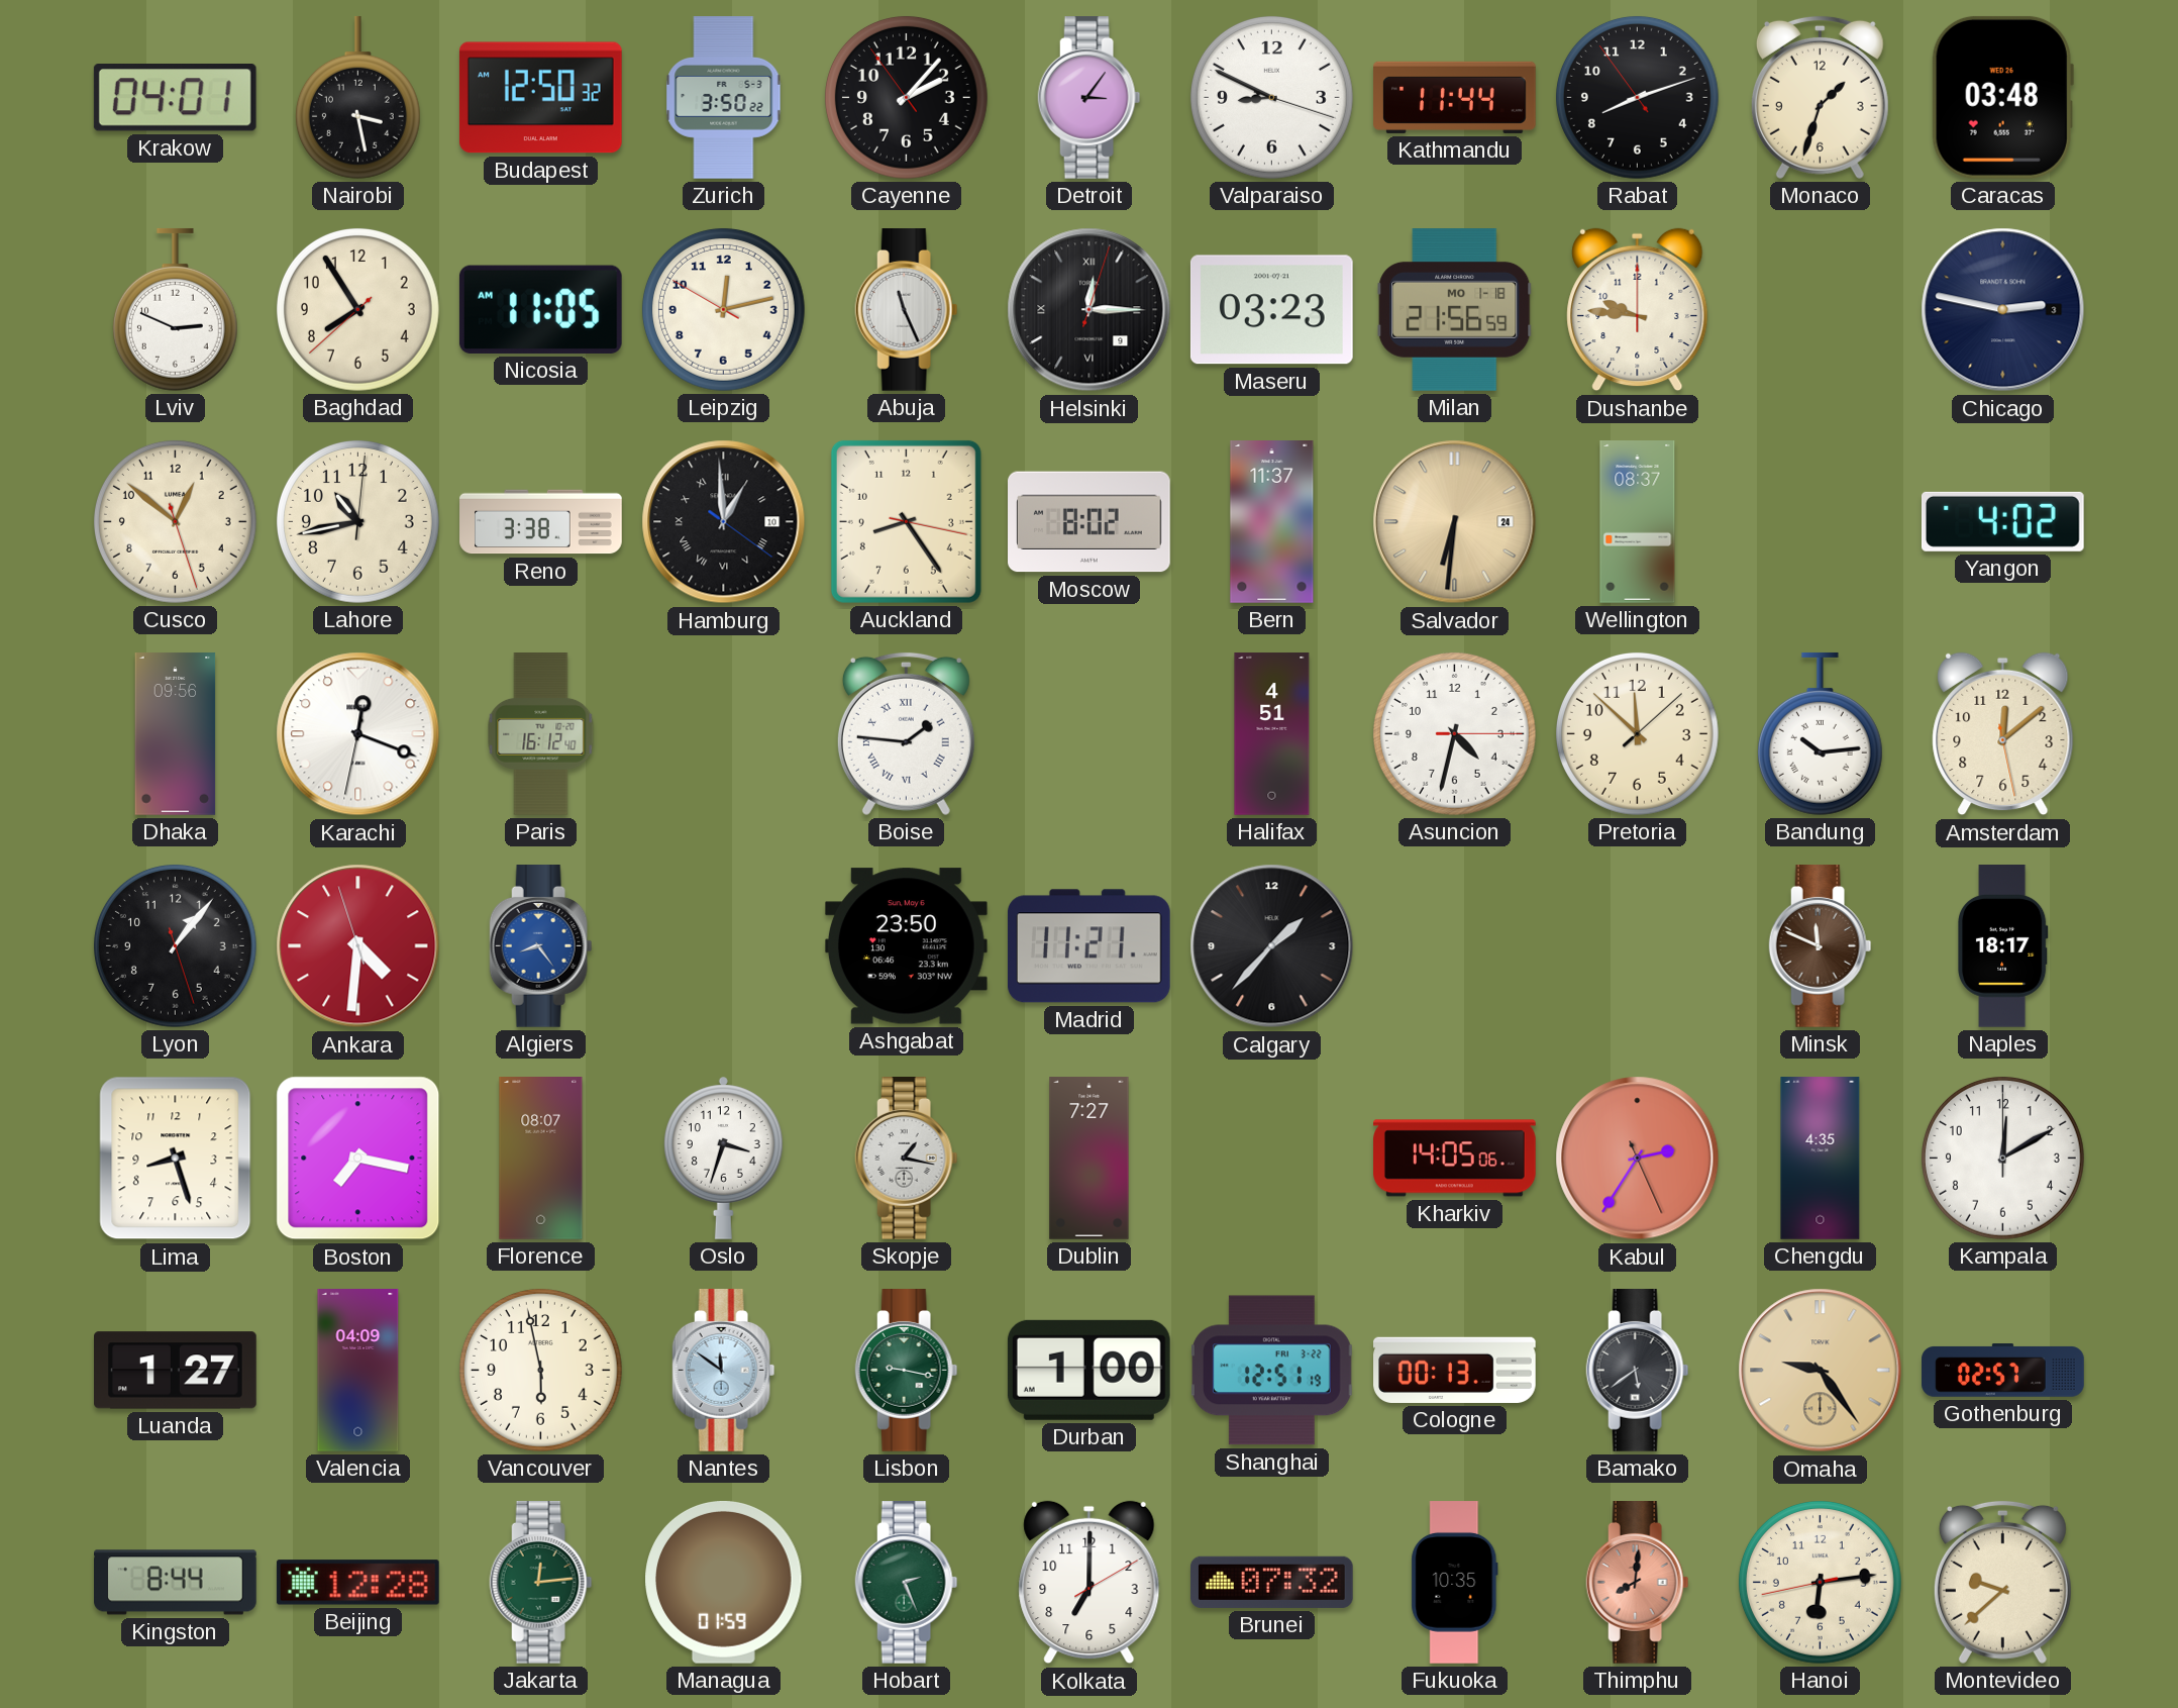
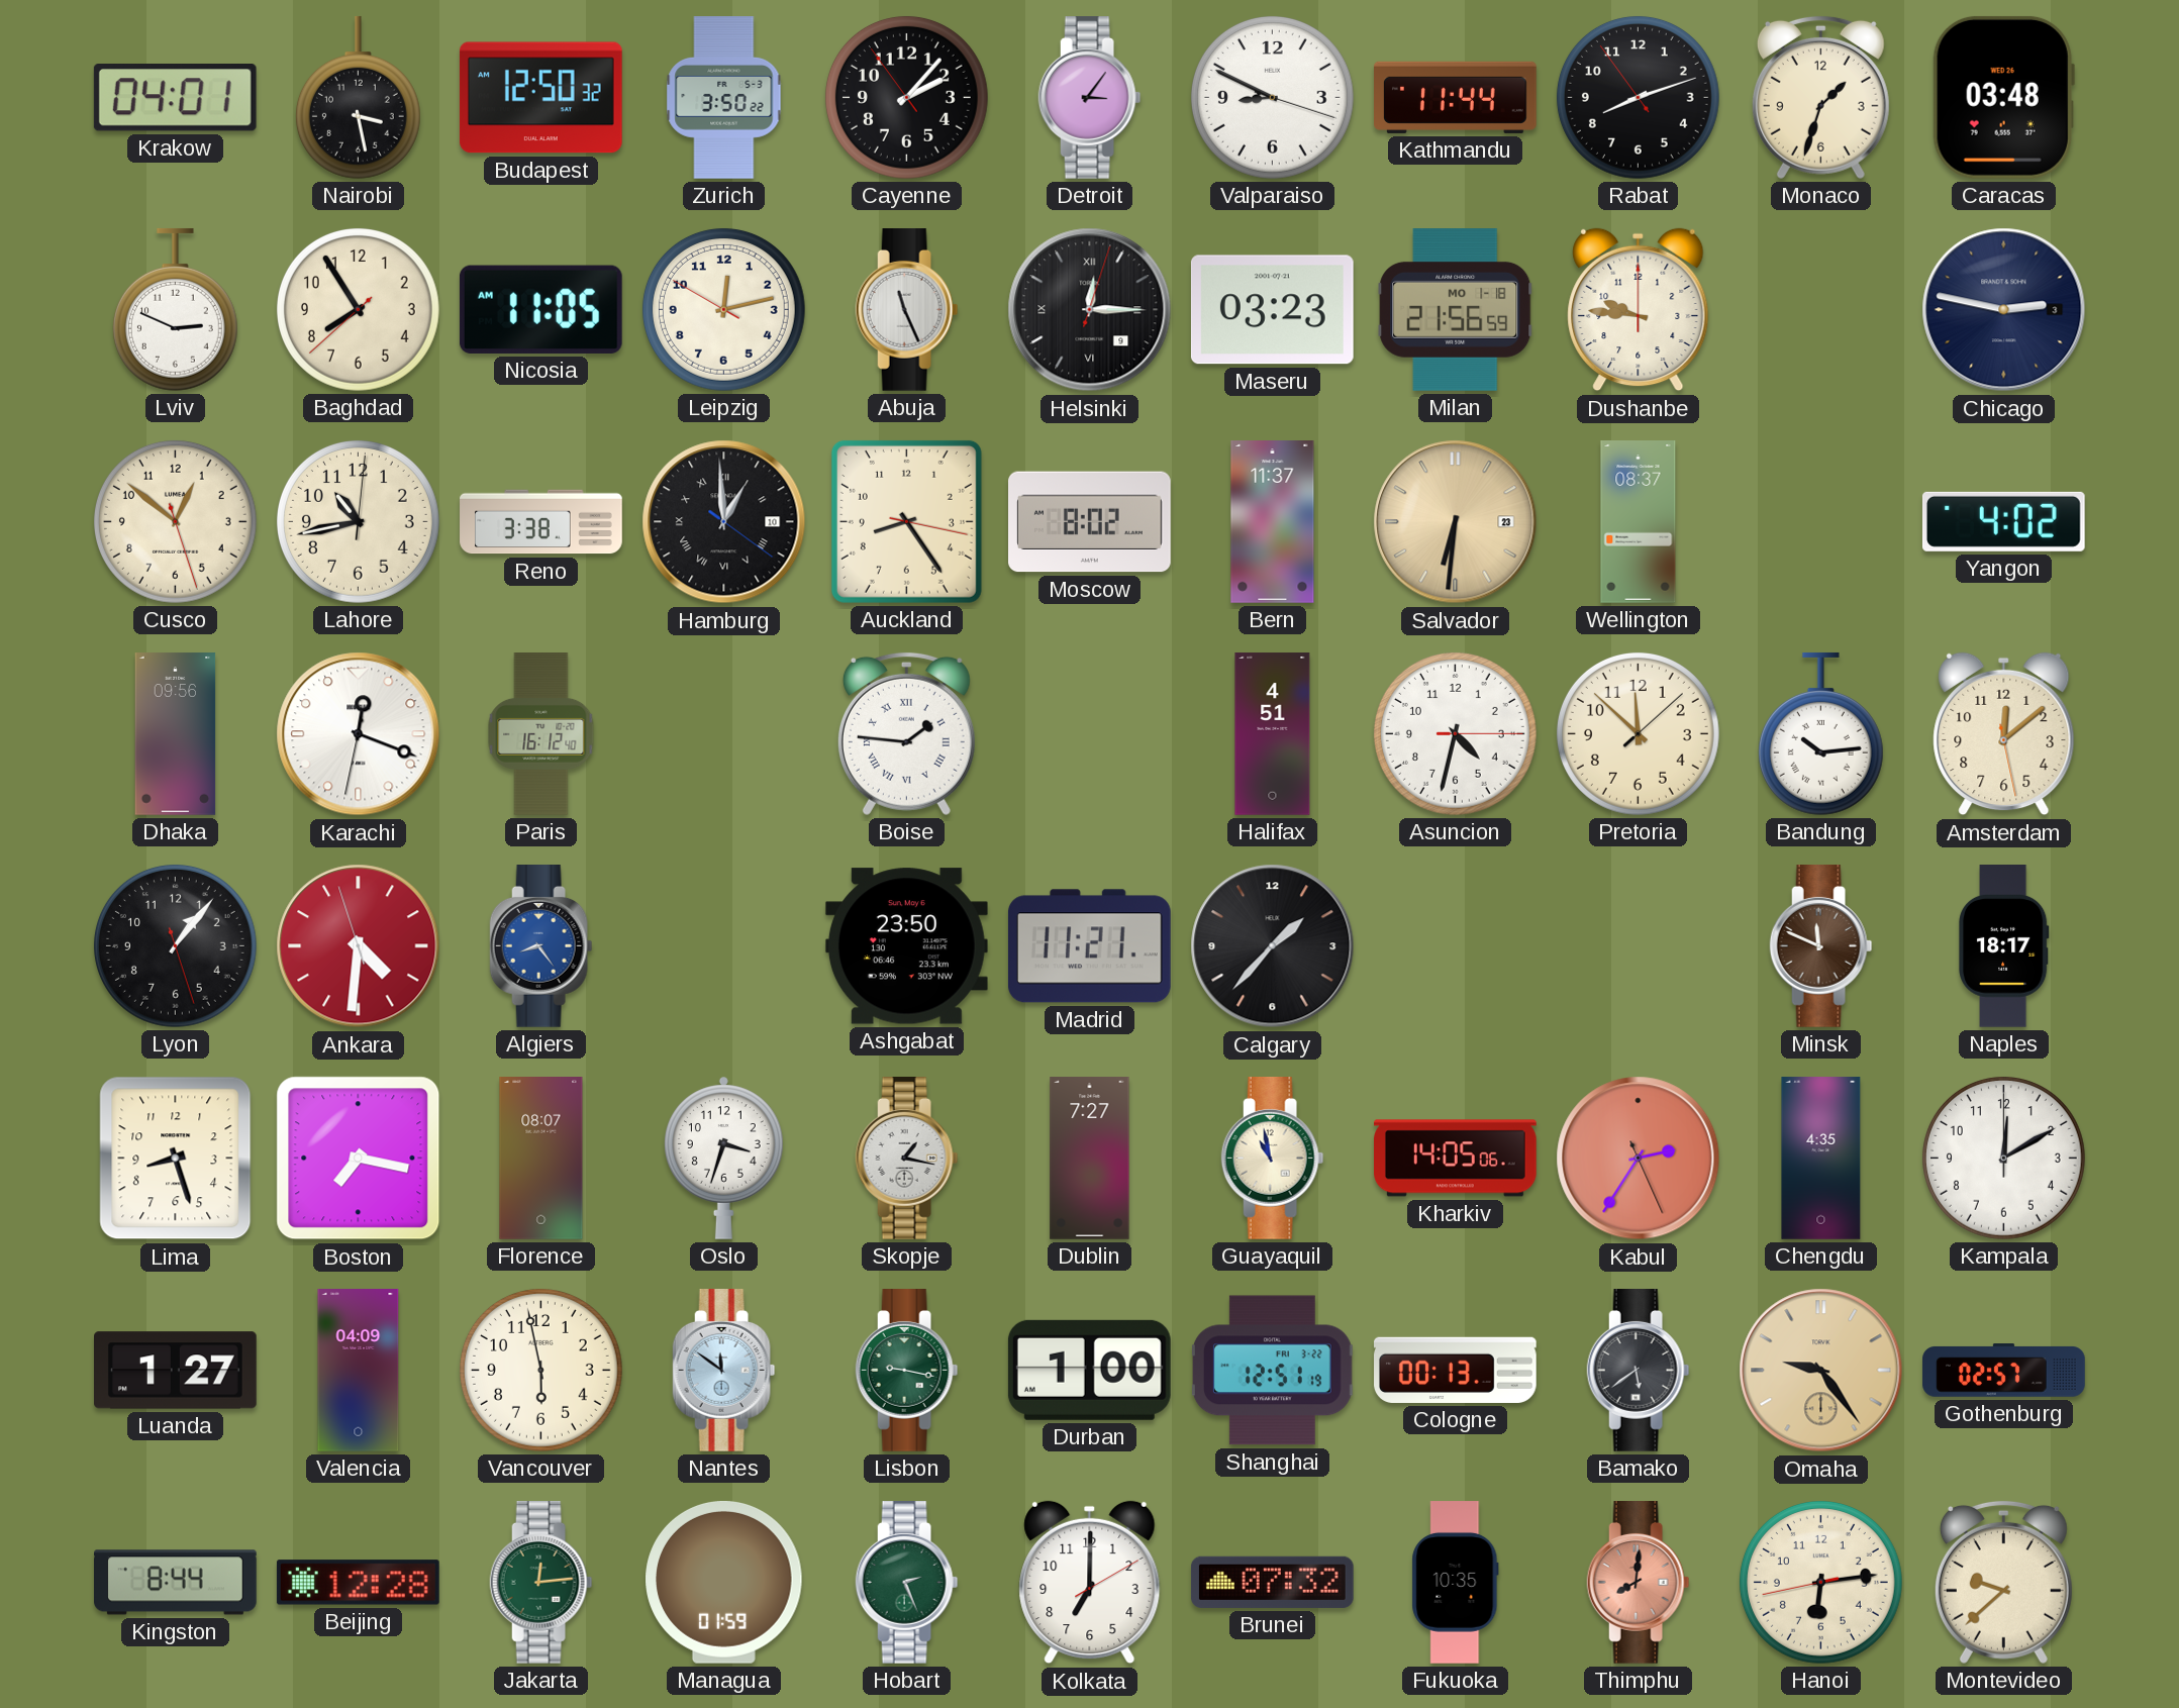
Salvador date: 24 -> 23 (1456, 522)
Guayaquil: none -> 10:58 (1273, 1159)
